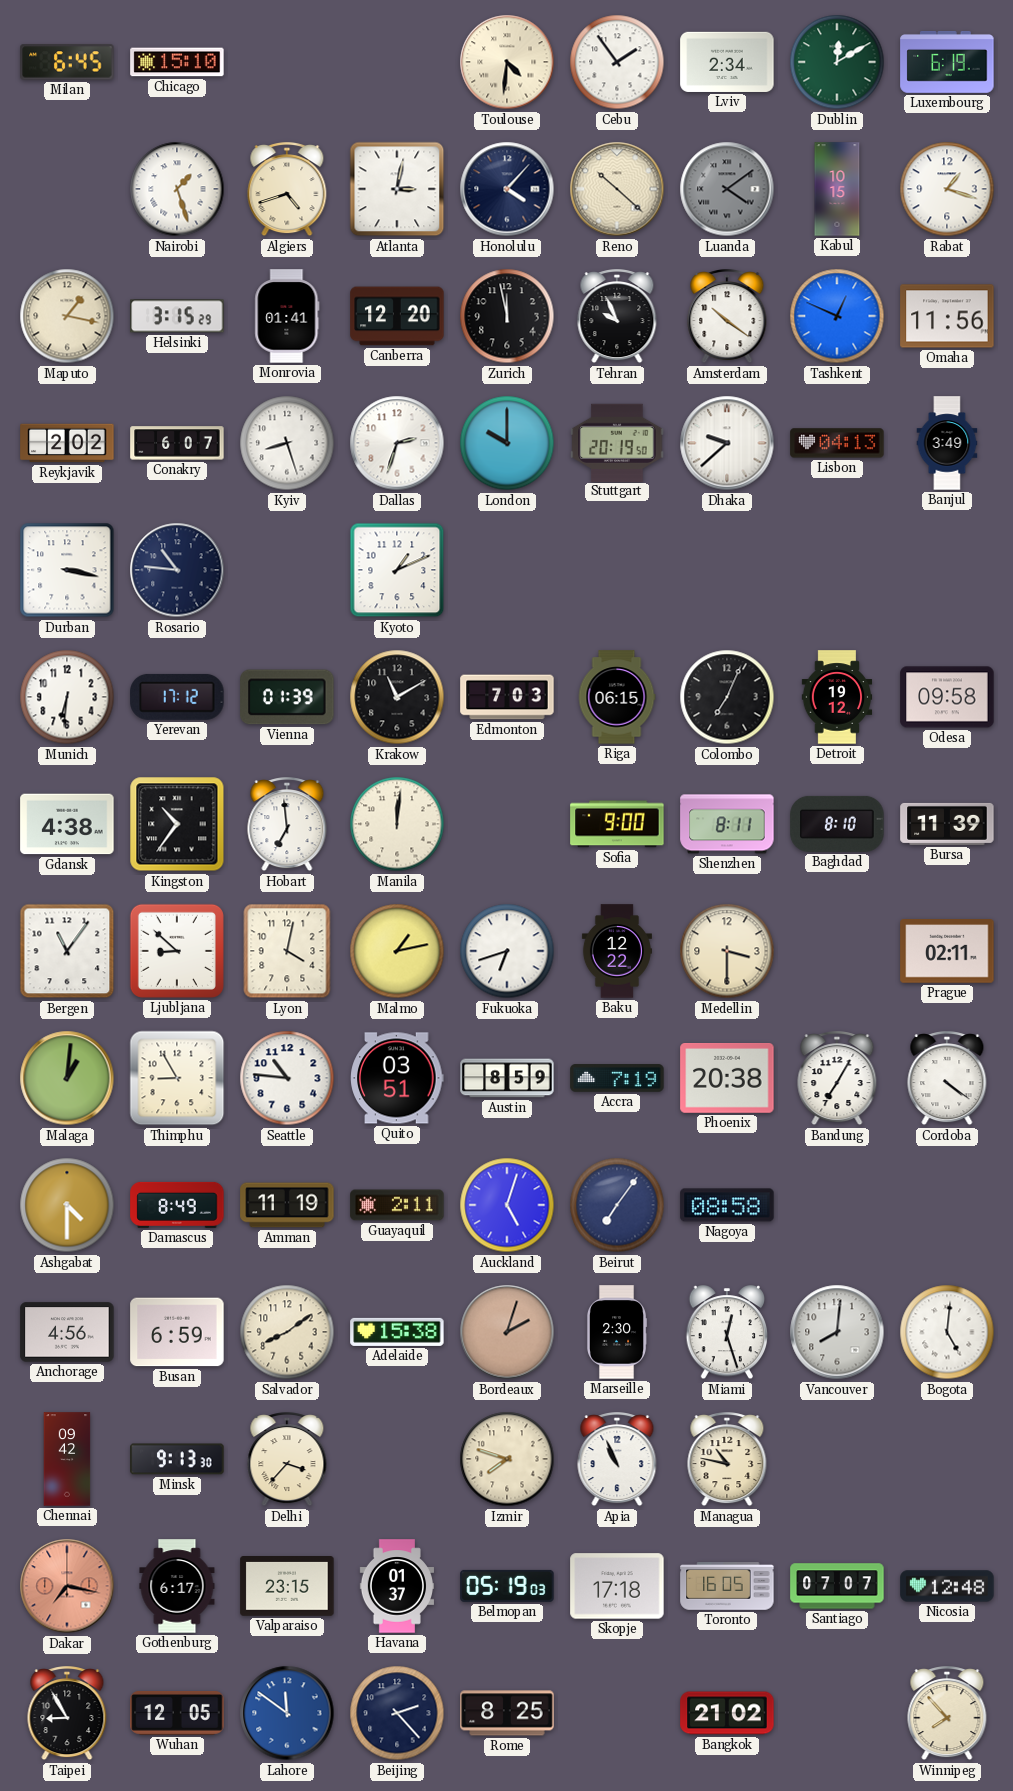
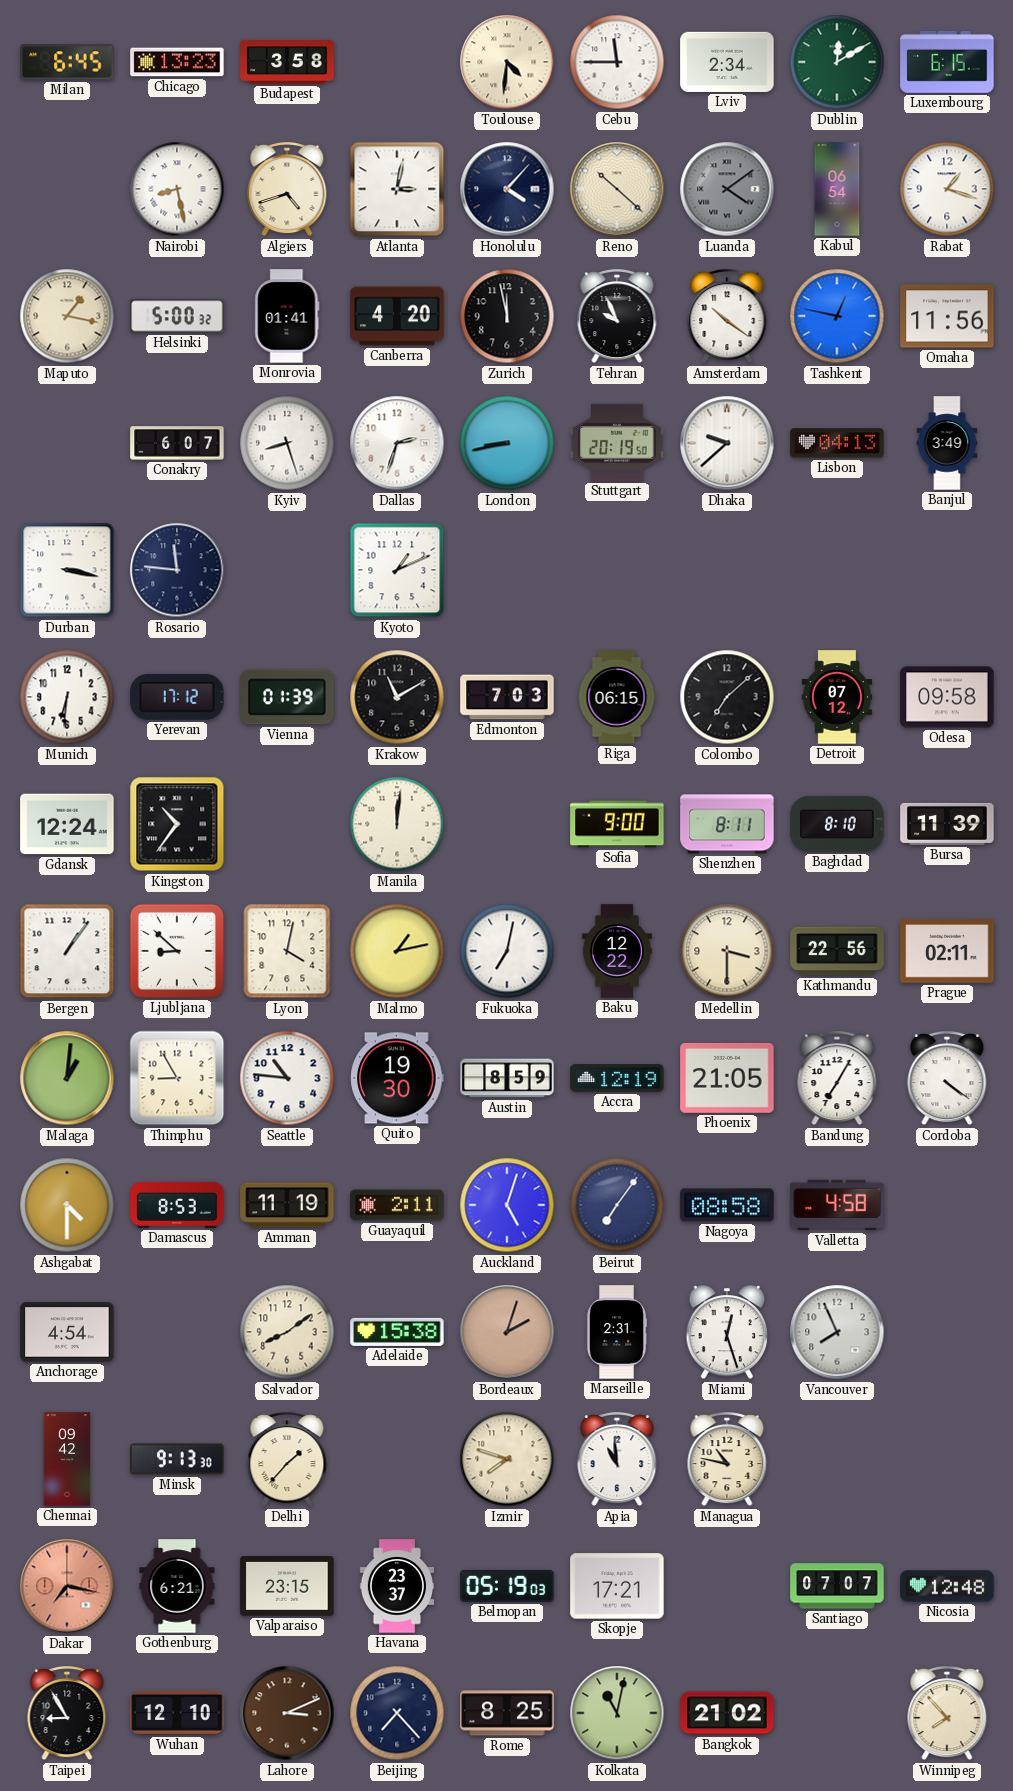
Chicago: 15:10 -> 13:23 (177, 62)
Budapest: none -> 3:58 (287, 62)
Cebu: 1:54 -> 11:45 (617, 62)
Luxembourg: 6:19 -> 6:15 (947, 62)
Nairobi: 1:27 -> 8:28 (177, 189)
Kabul: 10:15 -> 06:54 (837, 189)
Helsinki: 3:15 -> 5:00 (177, 316)
Canberra: 12:20 -> 4:20 (397, 316)
Tashkent: 12:49 -> 12:47 (837, 316)
Reykjavik: 2:02 -> none (67, 443)
London: 10:00 -> 8:43 (507, 443)
Rosario: 10:46 -> 11:46 (177, 570)
Colombo: 7:04 -> 7:08 (727, 697)
Detroit: 19:12 -> 07:12 (837, 697)
Gdansk: 4:38 -> 12:24 (67, 824)
Hobart: 6:59 -> none (287, 825)
Bergen: 11:06 -> 1:06 (67, 951)
Fukuoka: 6:42 -> 7:02 (507, 951)
Kathmandu: none -> 22:56 (837, 951)
Quito: 03:51 -> 19:30 (397, 1078)
Accra: 7:19 -> 12:19 (617, 1078)
Phoenix: 20:38 -> 21:05 (727, 1079)
Damascus: 8:49 -> 8:53 (177, 1205)
Valletta: none -> 4:58 (837, 1205)
Anchorage: 4:56 -> 4:54 (67, 1332)
Busan: 6:59 -> none (177, 1332)
Marseille: 2:30 -> 2:31 (617, 1332)
Vancouver: 8:01 -> 7:56 (837, 1332)
Bogota: 5:01 -> none (947, 1332)
Delhi: 3:37 -> 1:37 (287, 1460)
Apia: 10:56 -> 10:59 (617, 1460)
Gothenburg: 6:17 -> 6:21 (177, 1586)
Havana: 01:37 -> 23:37 (396, 1586)
Skopje: 17:18 -> 17:21 (617, 1586)
Toronto: 16:05 -> none (727, 1587)
Wuhan: 12:05 -> 12:10 (177, 1713)
Lahore: 11:51 -> 3:11 (287, 1713)
Lahore dial: blue -> brown (287, 1713)
Beijing: 2:23 -> 7:23 (397, 1713)
Kolkata: none -> 11:02 (617, 1713)
